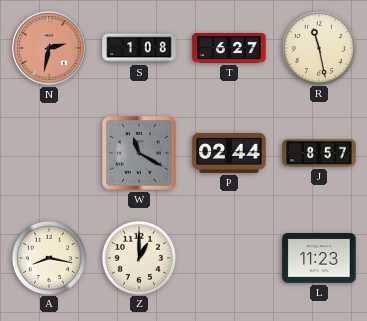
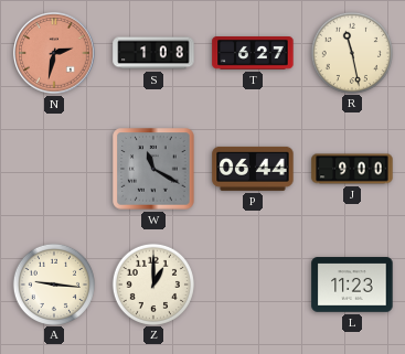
P: 02:44 -> 06:44 (253, 169)
J: 8:57 -> 9:00 (352, 169)
A: 8:17 -> 9:16 (53, 283)
